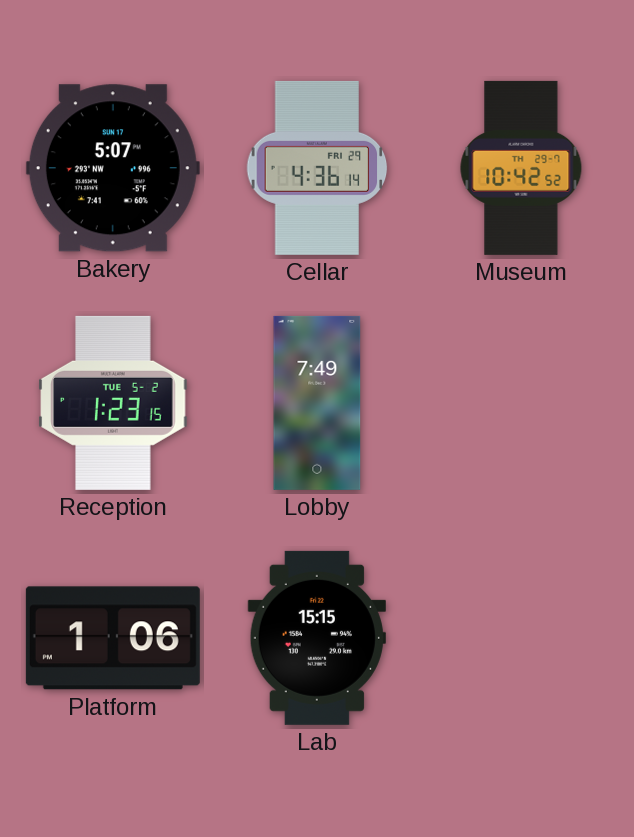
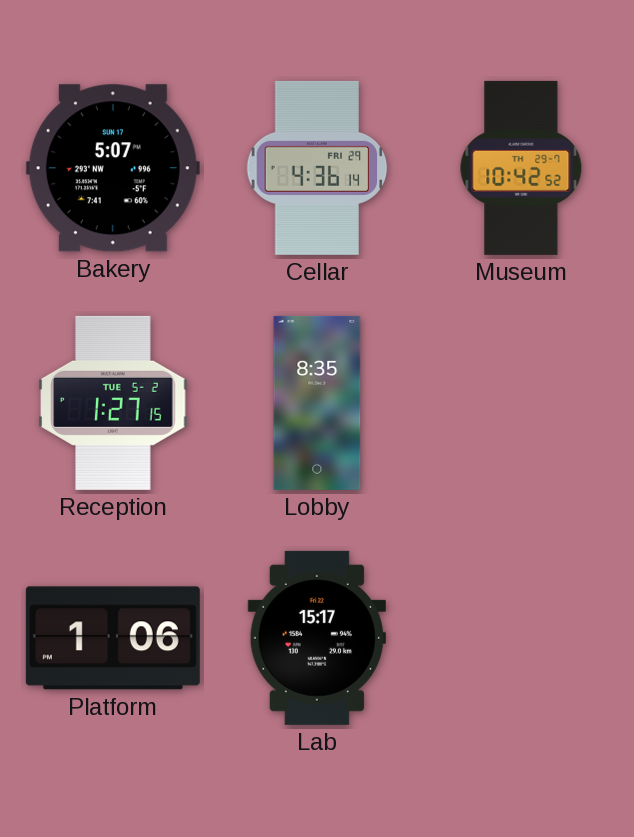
Reception: 1:23 -> 1:27 (113, 403)
Lobby: 7:49 -> 8:35 (317, 403)
Lab: 15:15 -> 15:17 (317, 638)
